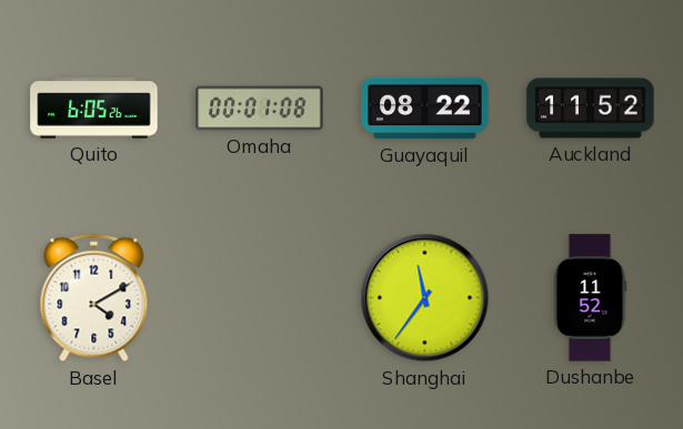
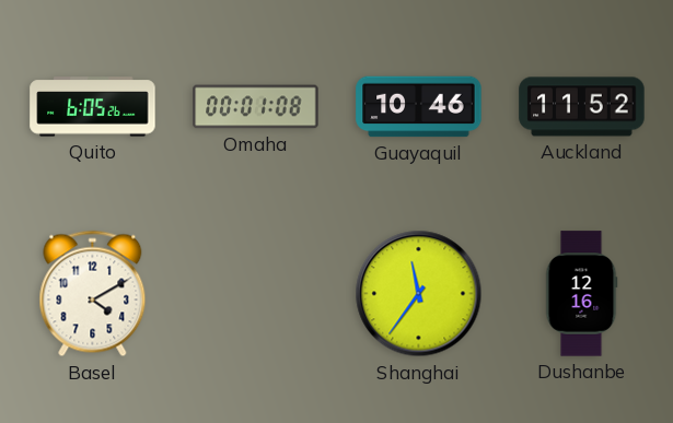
Guayaquil: 08:22 -> 10:46 (419, 107)
Dushanbe: 11:52 -> 12:16 (581, 294)
